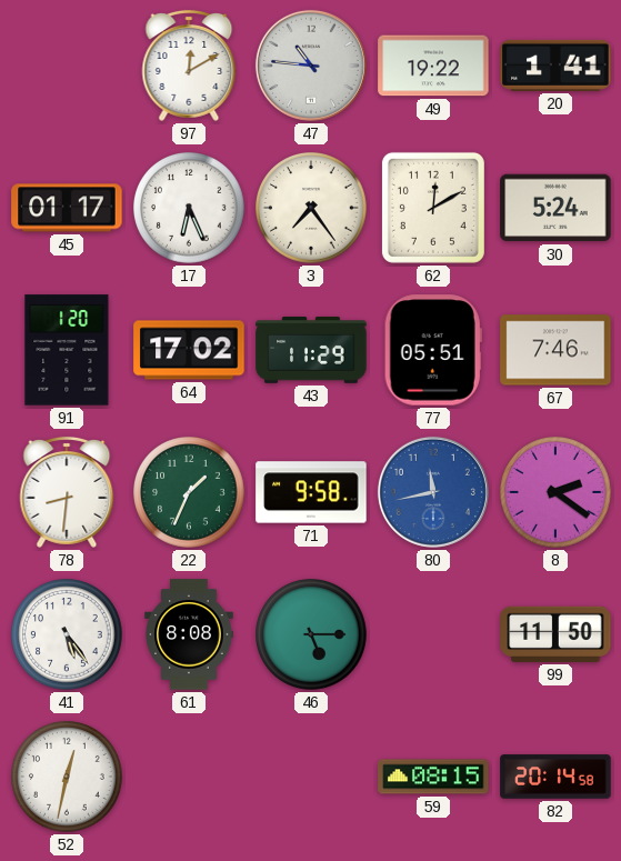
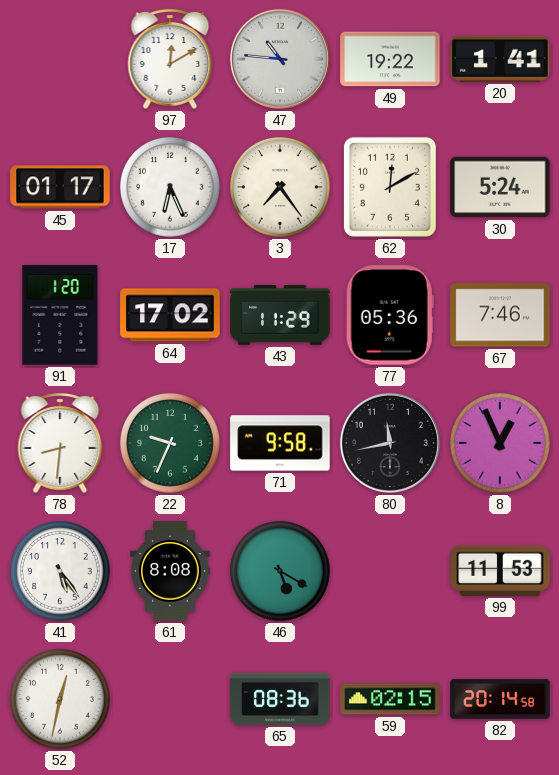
77: 05:51 -> 05:36 (390, 315)
22: 1:34 -> 9:34 (170, 443)
80 dial: blue -> black (390, 443)
8: 2:21 -> 12:56 (500, 443)
46: 5:15 -> 5:20 (280, 571)
99: 11:50 -> 11:53 (500, 571)
65: none -> 08:36 (280, 699)
59: 08:15 -> 02:15 (390, 699)
